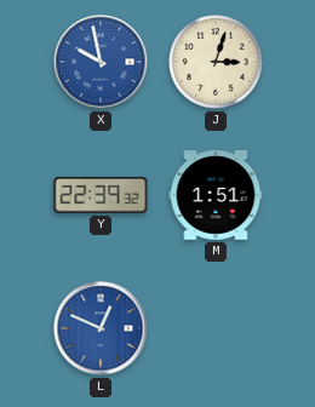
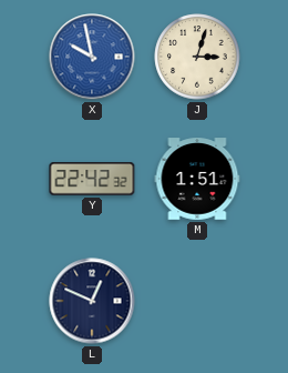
Y: 22:39 -> 22:42 (92, 179)
L dial: blue -> navy (92, 301)
